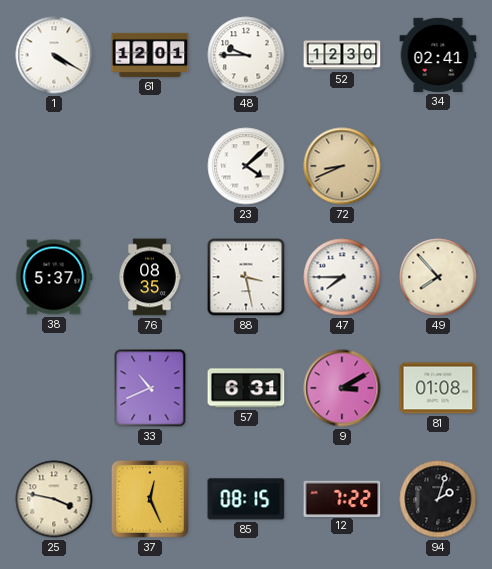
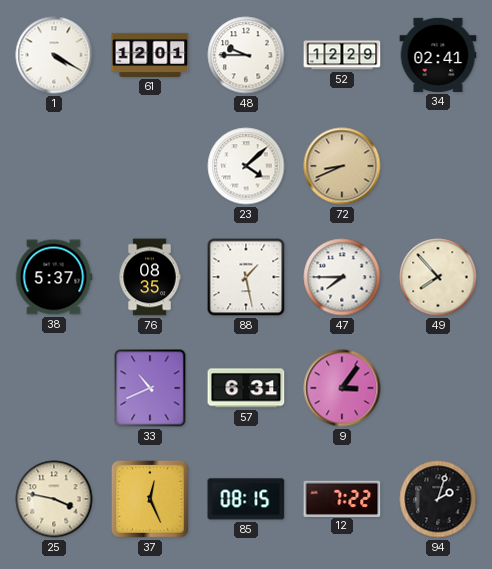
52: 12:30 -> 12:29 (342, 55)
88: 3:28 -> 1:28 (246, 277)
9: 3:10 -> 3:06 (342, 388)
81: 01:08 -> none (438, 388)
